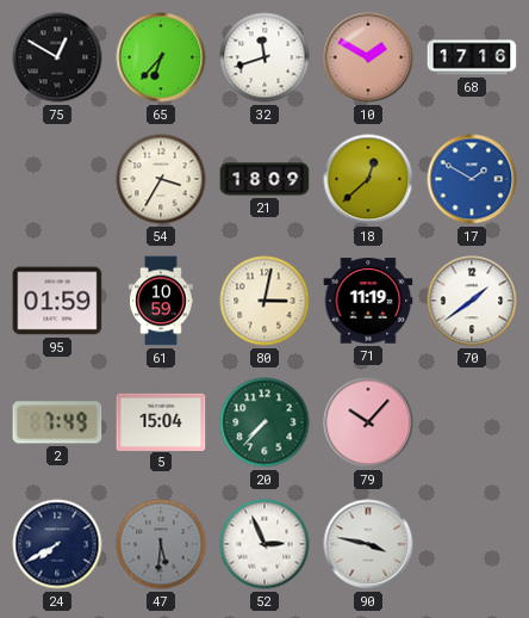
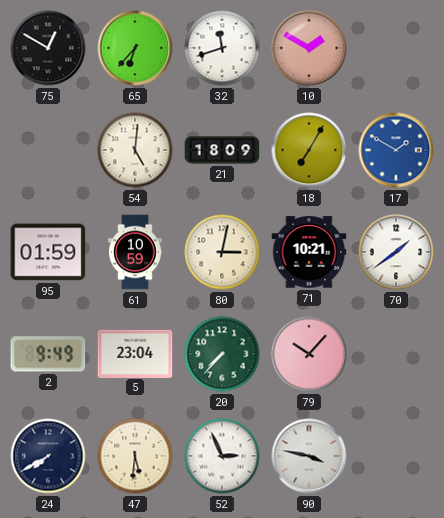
68: 17:16 -> none (472, 57)
54: 3:35 -> 5:01 (135, 150)
18: 12:38 -> 7:05 (309, 150)
71: 11:19 -> 10:21 (309, 252)
2: 7:49 -> 9:49 (48, 354)
5: 15:04 -> 23:04 (135, 353)
47 dial: grey -> cream (135, 456)
